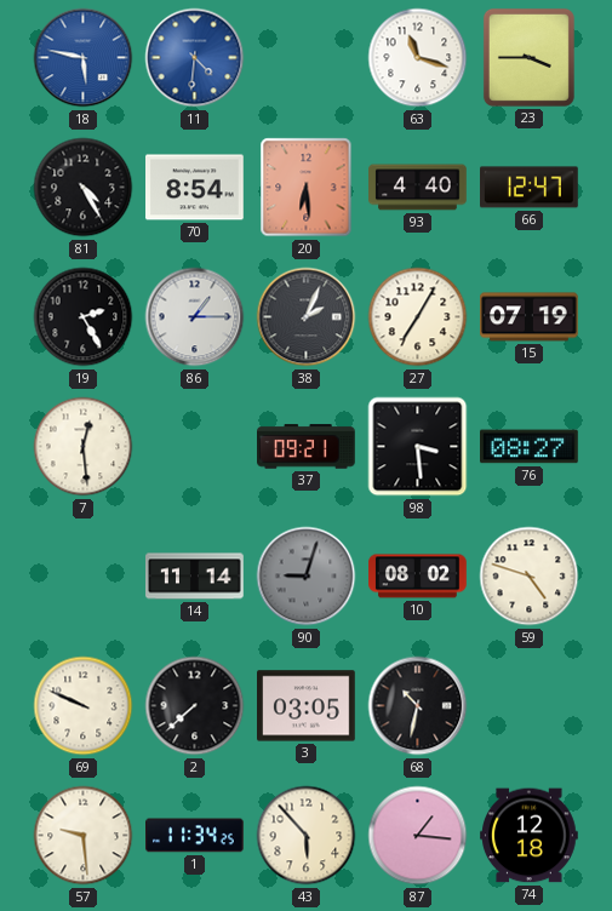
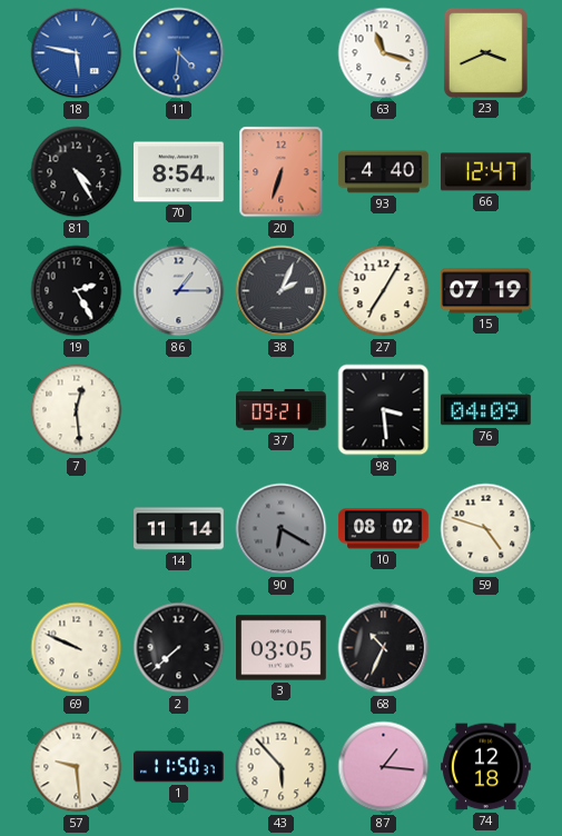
23: 3:45 -> 3:41 (485, 52)
20: 6:29 -> 6:33 (282, 172)
76: 08:27 -> 04:09 (486, 410)
90: 9:03 -> 6:20 (282, 529)
68: 10:32 -> 10:34 (384, 648)
1: 11:34 -> 11:50 (179, 767)
